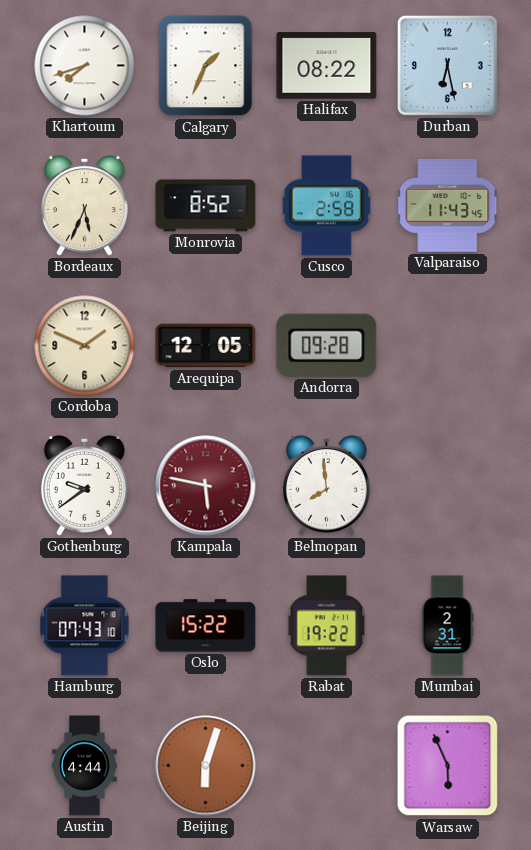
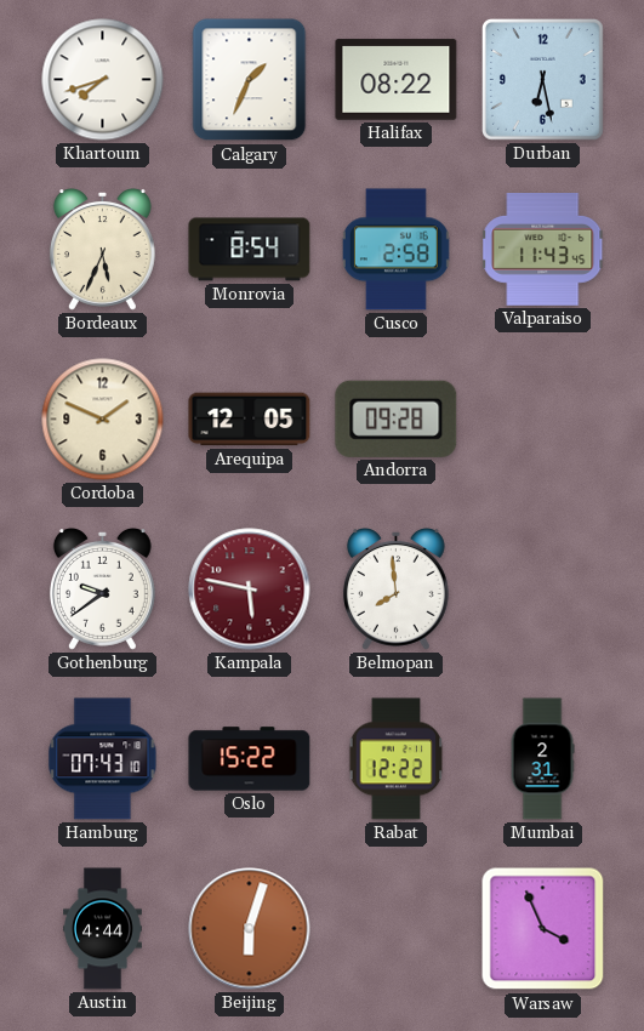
Monrovia: 8:52 -> 8:54 (250, 250)
Rabat: 19:22 -> 12:22 (397, 759)
Warsaw: 5:56 -> 3:56 (543, 929)
